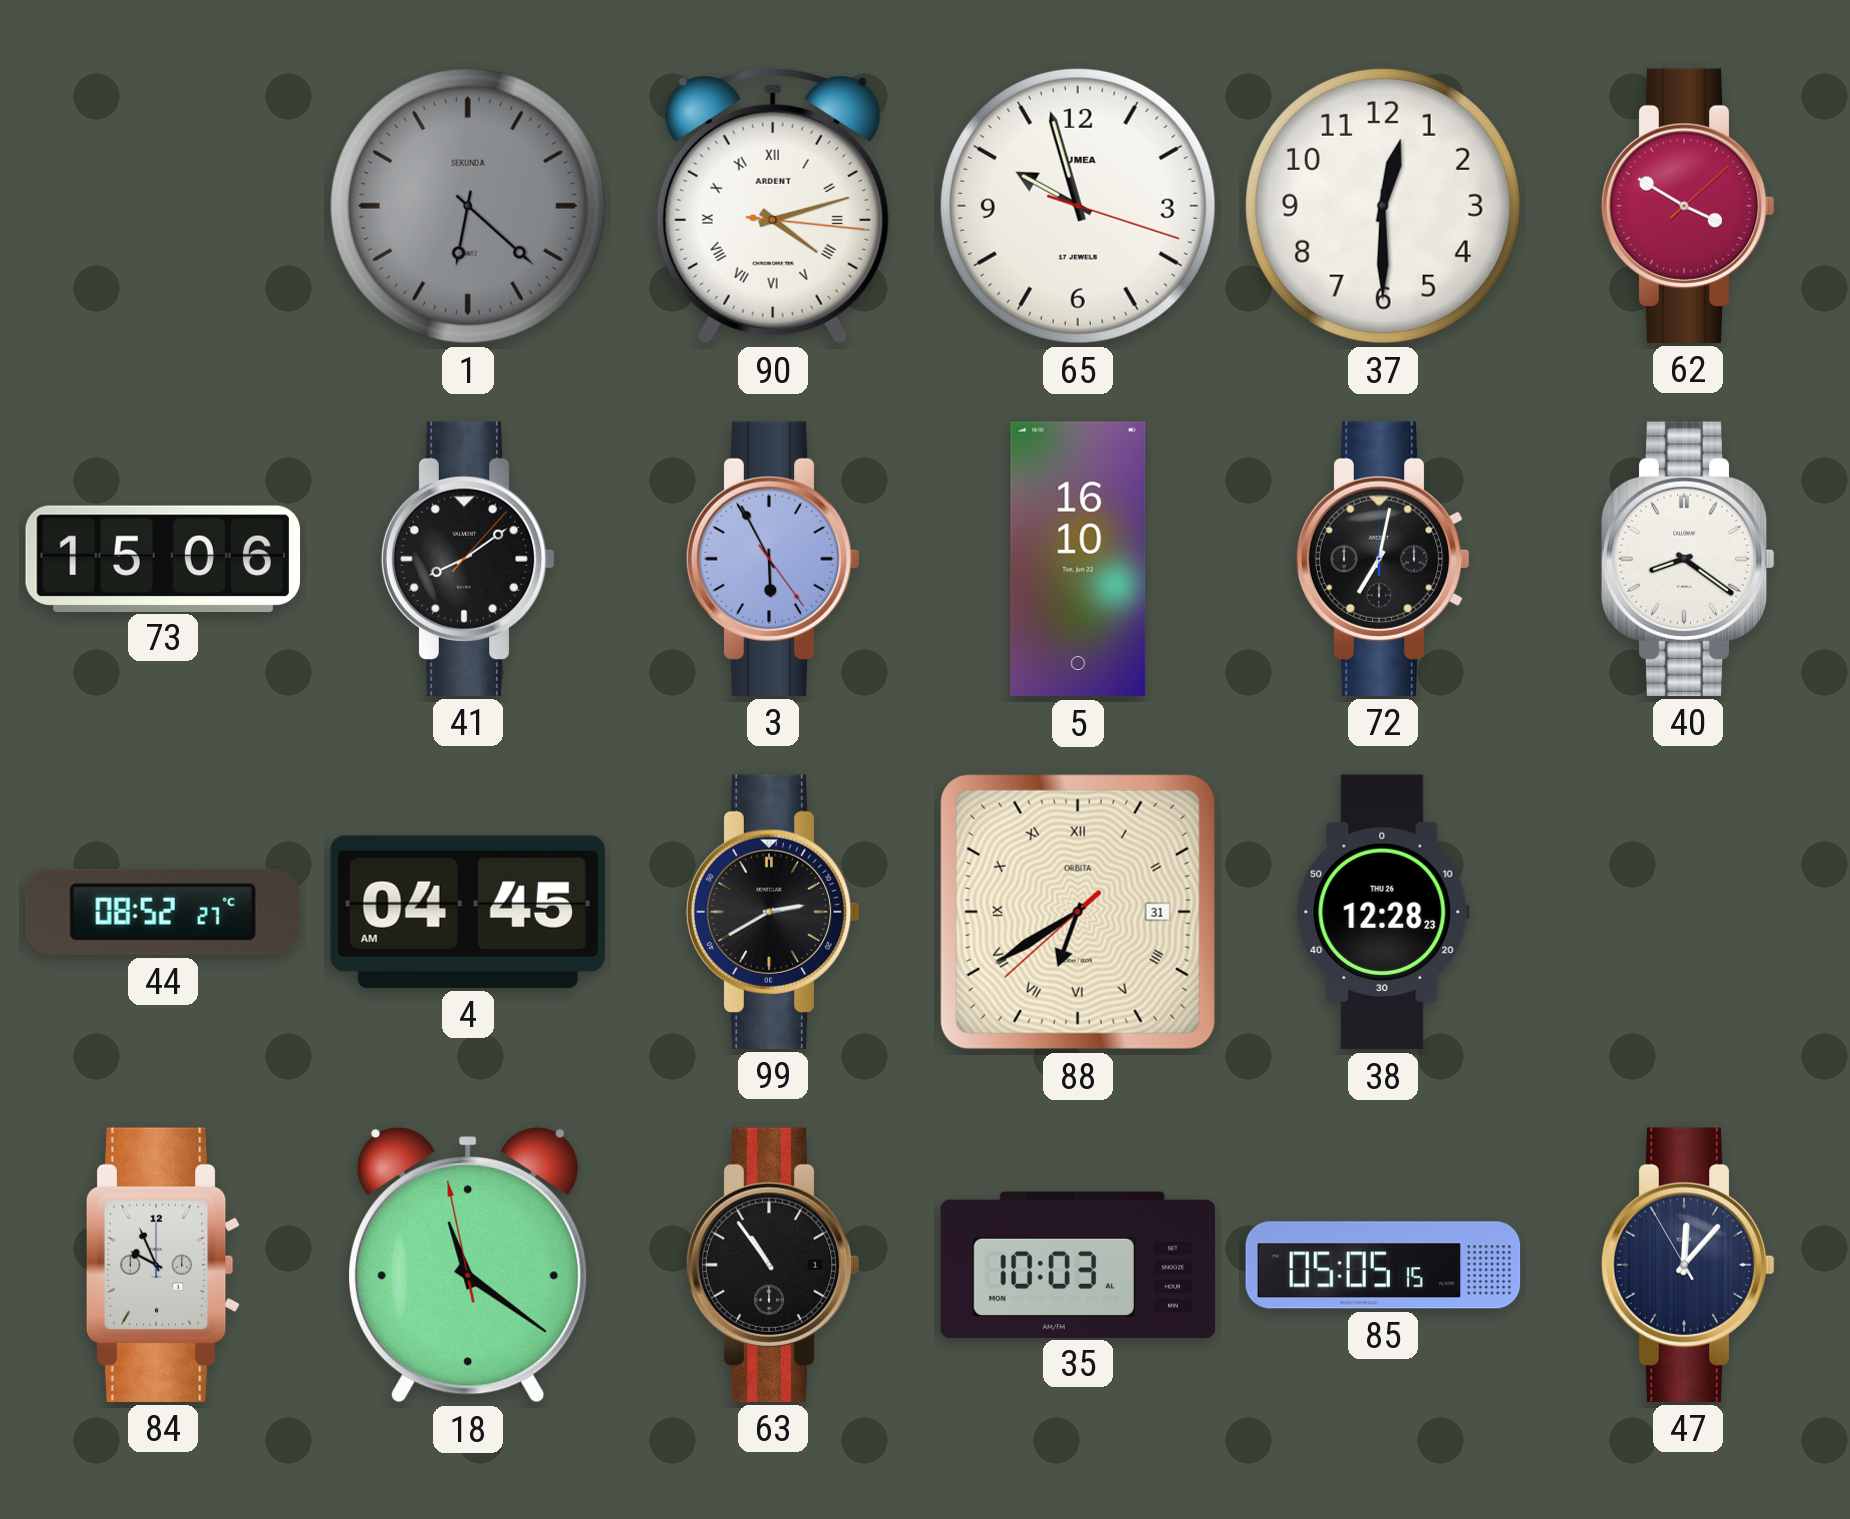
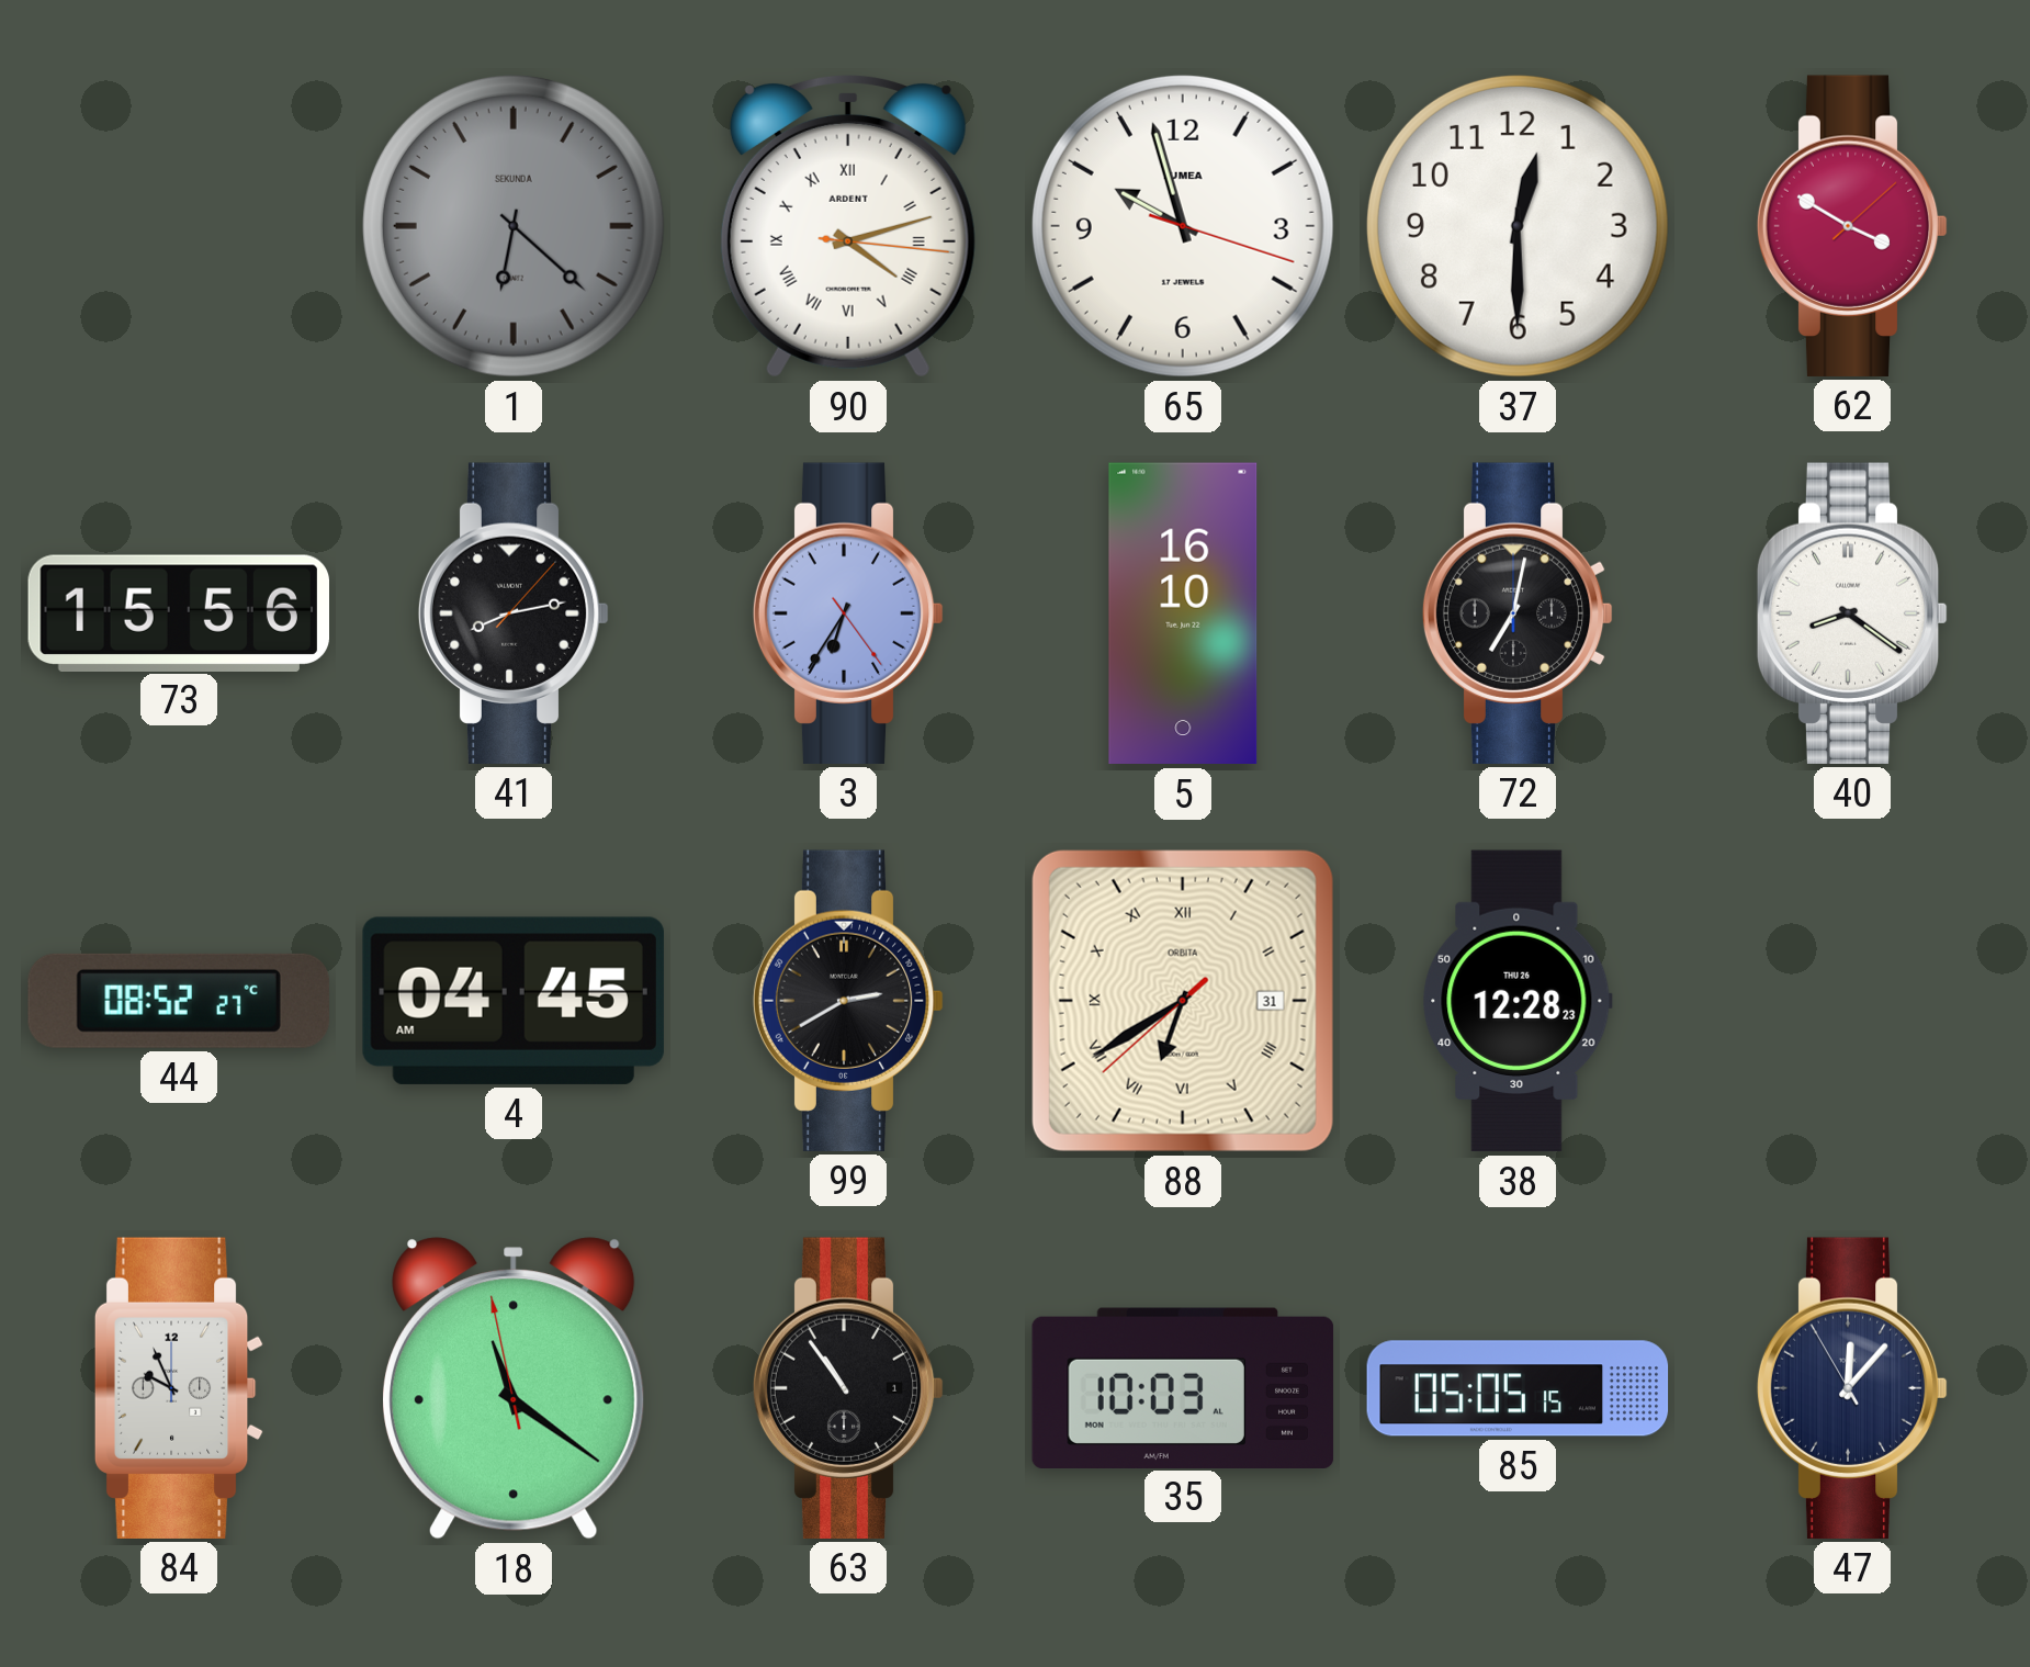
73: 15:06 -> 15:56 (178, 612)
41: 8:09 -> 8:13 (514, 613)
3: 5:55 -> 6:35 (848, 613)
